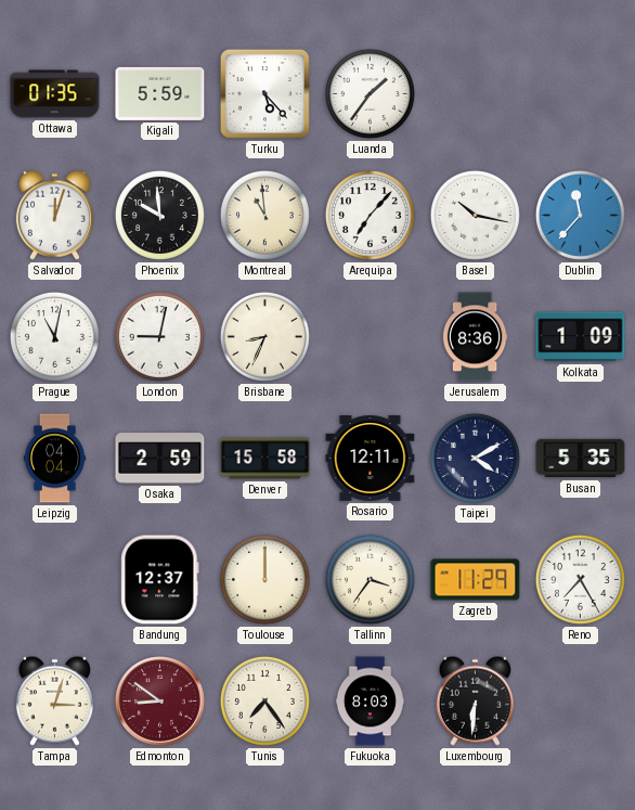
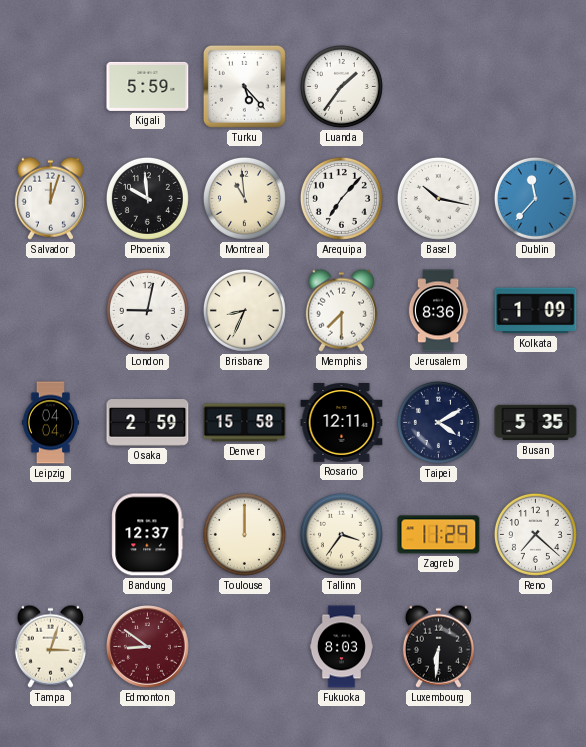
Ottawa: 01:35 -> none (55, 94)
Prague: 11:02 -> none (54, 336)
Memphis: none -> 7:30 (341, 310)
Reno: 7:25 -> 7:22 (535, 534)
Tunis: 7:24 -> none (264, 700)
